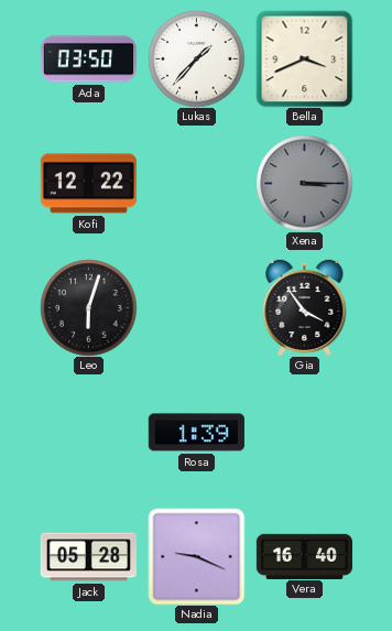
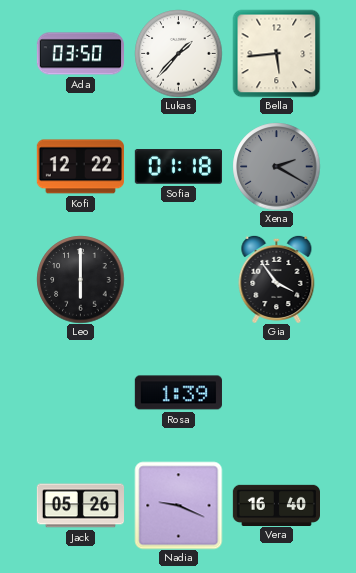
Bella: 3:41 -> 5:44 (276, 53)
Sofia: none -> 01:18 (178, 167)
Xena: 3:15 -> 2:20 (276, 166)
Leo: 6:03 -> 6:00 (80, 279)
Jack: 05:28 -> 05:26 (80, 506)
